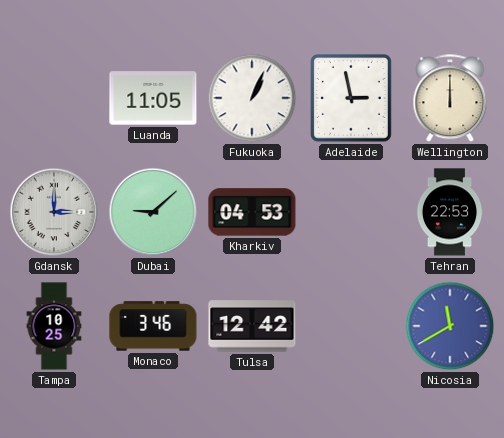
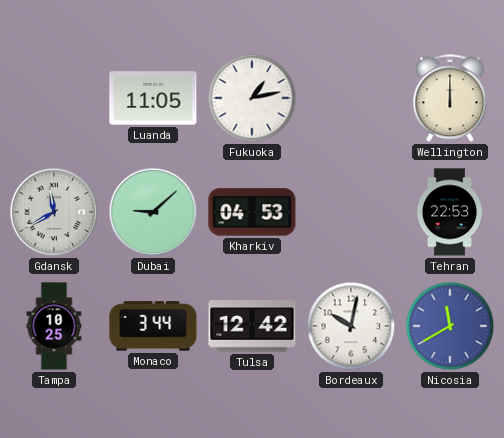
Fukuoka: 1:04 -> 1:13 (252, 98)
Adelaide: 2:58 -> none (352, 99)
Gdansk: 3:00 -> 11:40 (54, 212)
Monaco: 3:46 -> 3:44 (153, 326)
Bordeaux: none -> 10:02 (351, 326)
